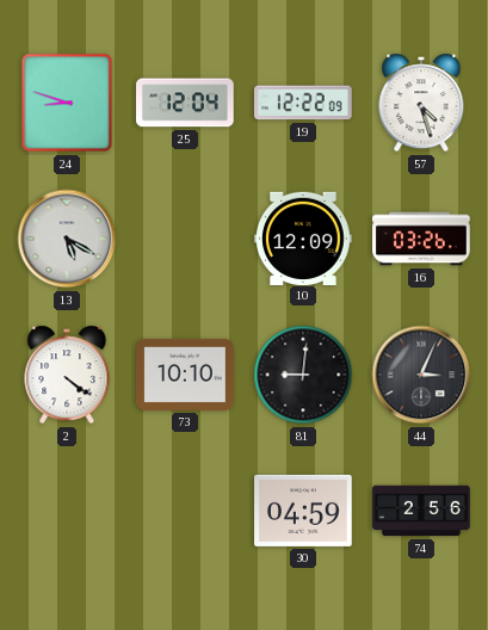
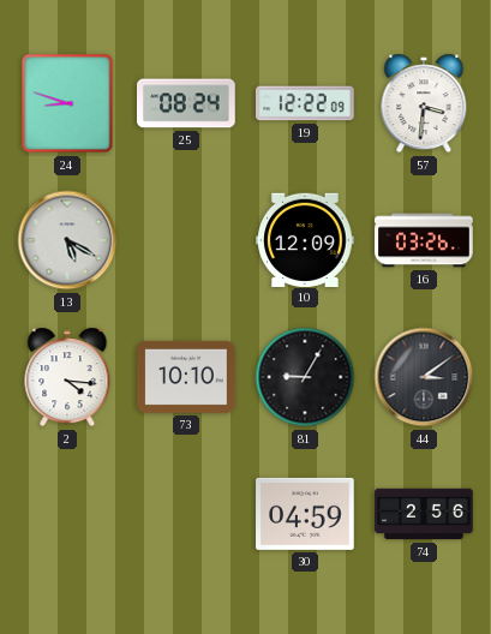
25: 12:04 -> 08:24 (187, 103)
57: 4:27 -> 3:31 (424, 103)
2: 4:21 -> 4:16 (67, 377)
81: 9:01 -> 9:05 (305, 377)
44: 3:04 -> 3:09 (424, 377)
